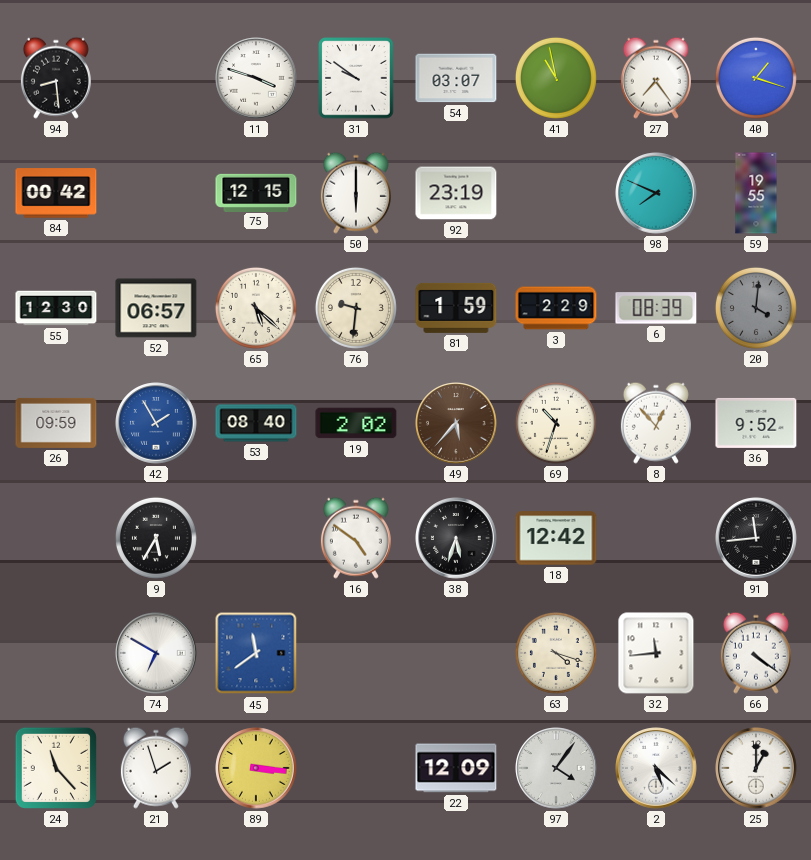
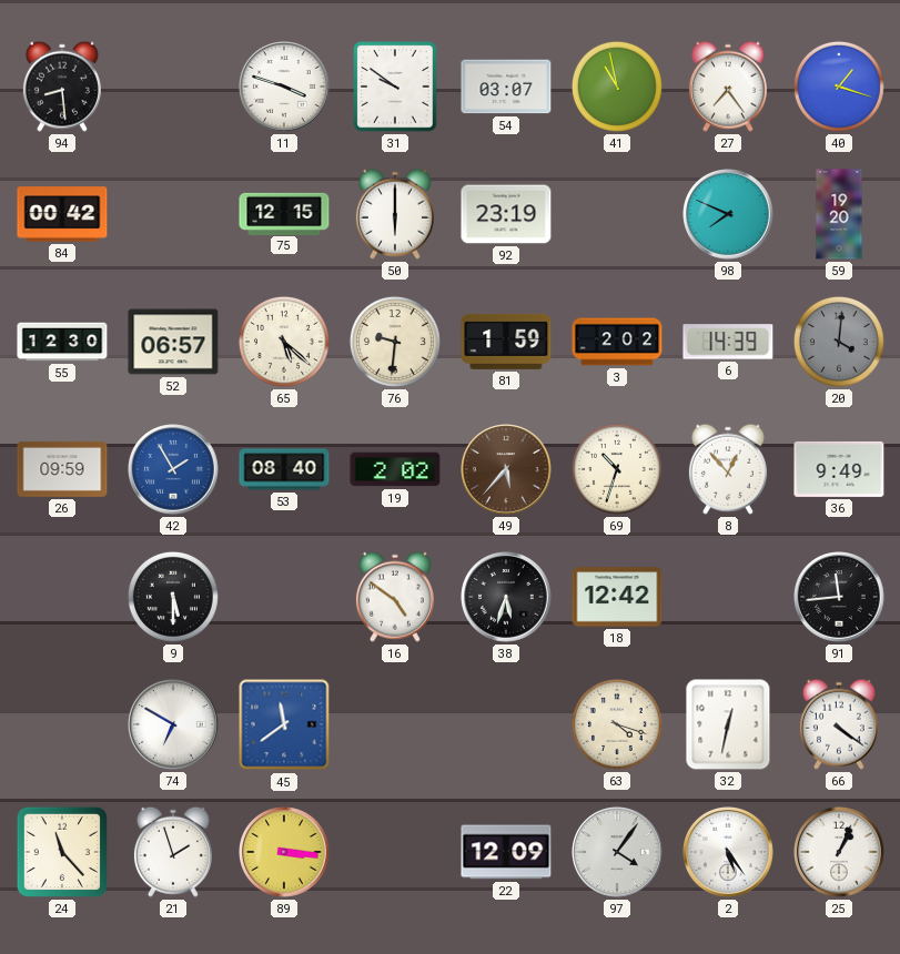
59: 19:55 -> 19:20 (839, 214)
3: 2:29 -> 2:02 (617, 342)
6: 08:39 -> 14:39 (728, 342)
36: 9:52 -> 9:49 (839, 469)
9: 5:35 -> 5:30 (173, 597)
32: 11:44 -> 12:32 (728, 724)
2: 5:22 -> 5:24 (728, 852)
25: 1:00 -> 1:04 (839, 852)
